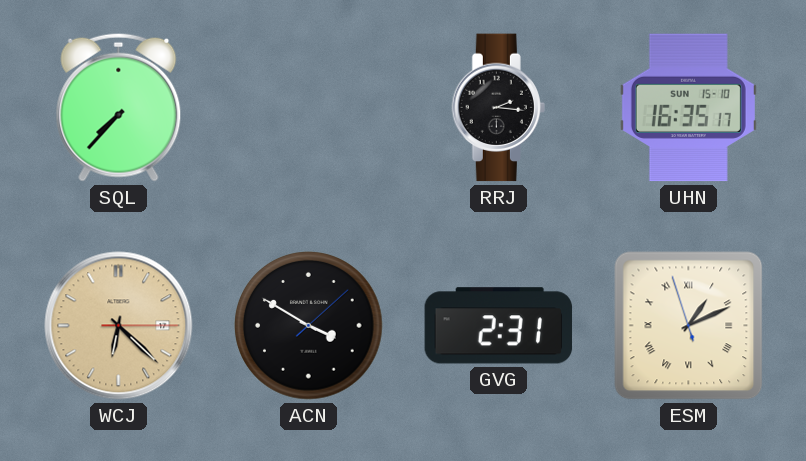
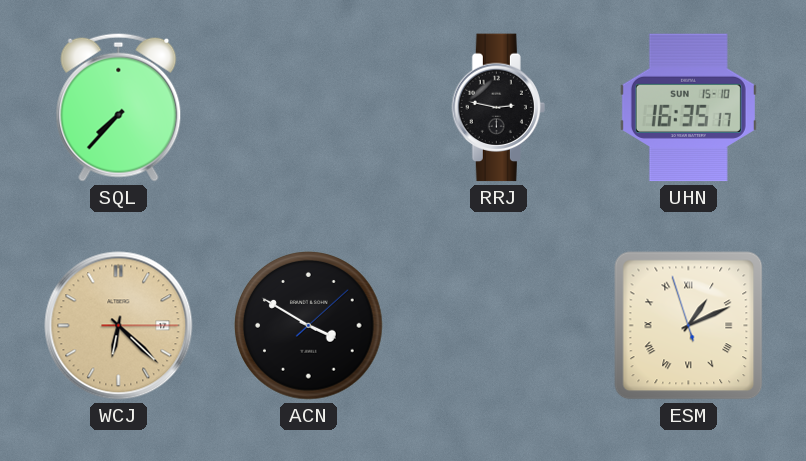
RRJ: 2:16 -> 2:47 (498, 108)
GVG: 2:31 -> none (499, 326)
